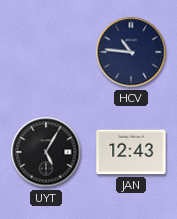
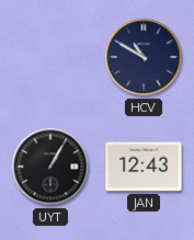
HCV: 10:46 -> 10:50 (144, 57)
UYT: 5:05 -> 1:05 (50, 167)
